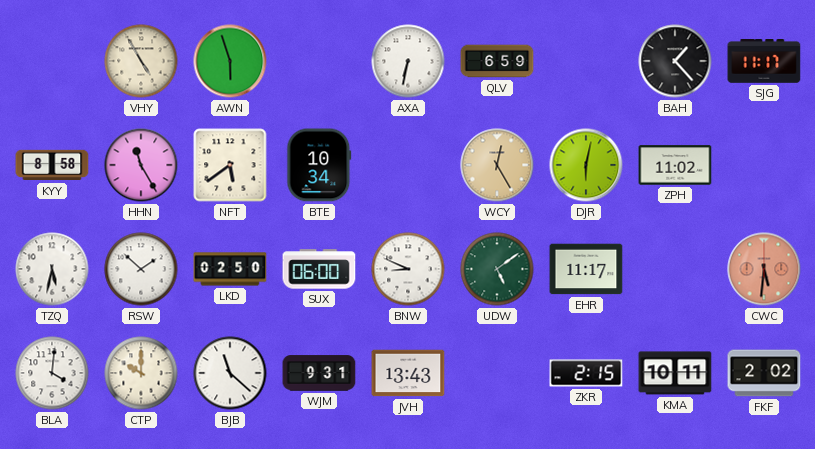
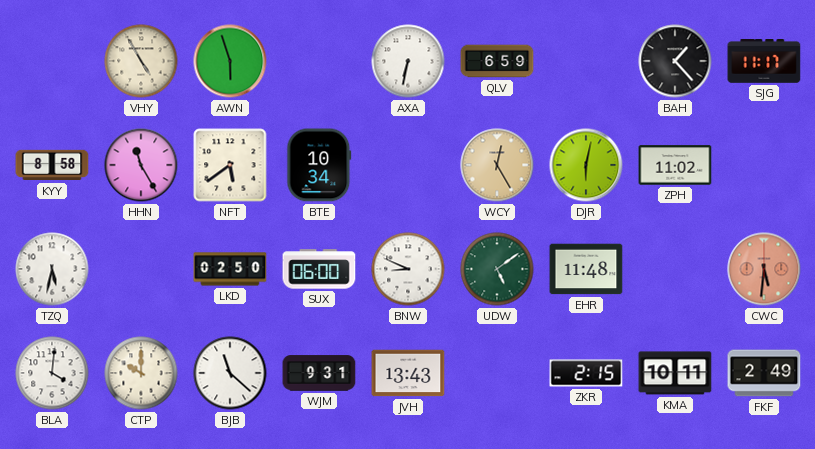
RSW: 1:52 -> none (141, 269)
EHR: 11:17 -> 11:48 (586, 269)
FKF: 2:02 -> 2:49 (764, 373)
